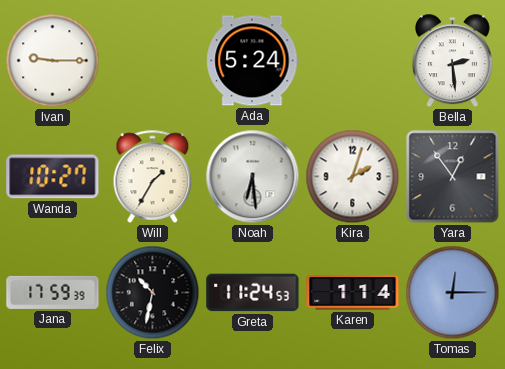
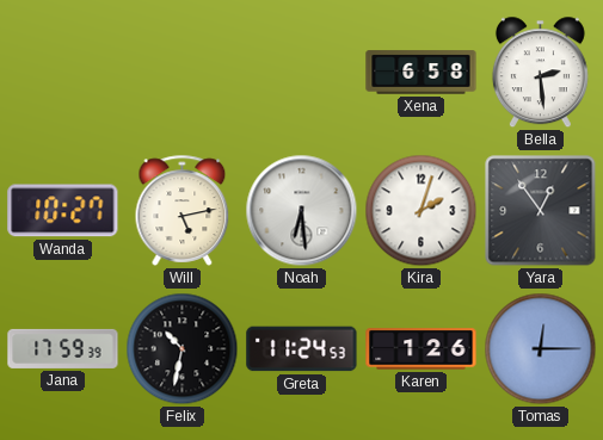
Ivan: 9:15 -> none (53, 61)
Ada: 5:24 -> none (253, 61)
Xena: none -> 6:58 (422, 73)
Will: 1:35 -> 5:13 (183, 210)
Karen: 1:14 -> 1:26 (422, 349)
